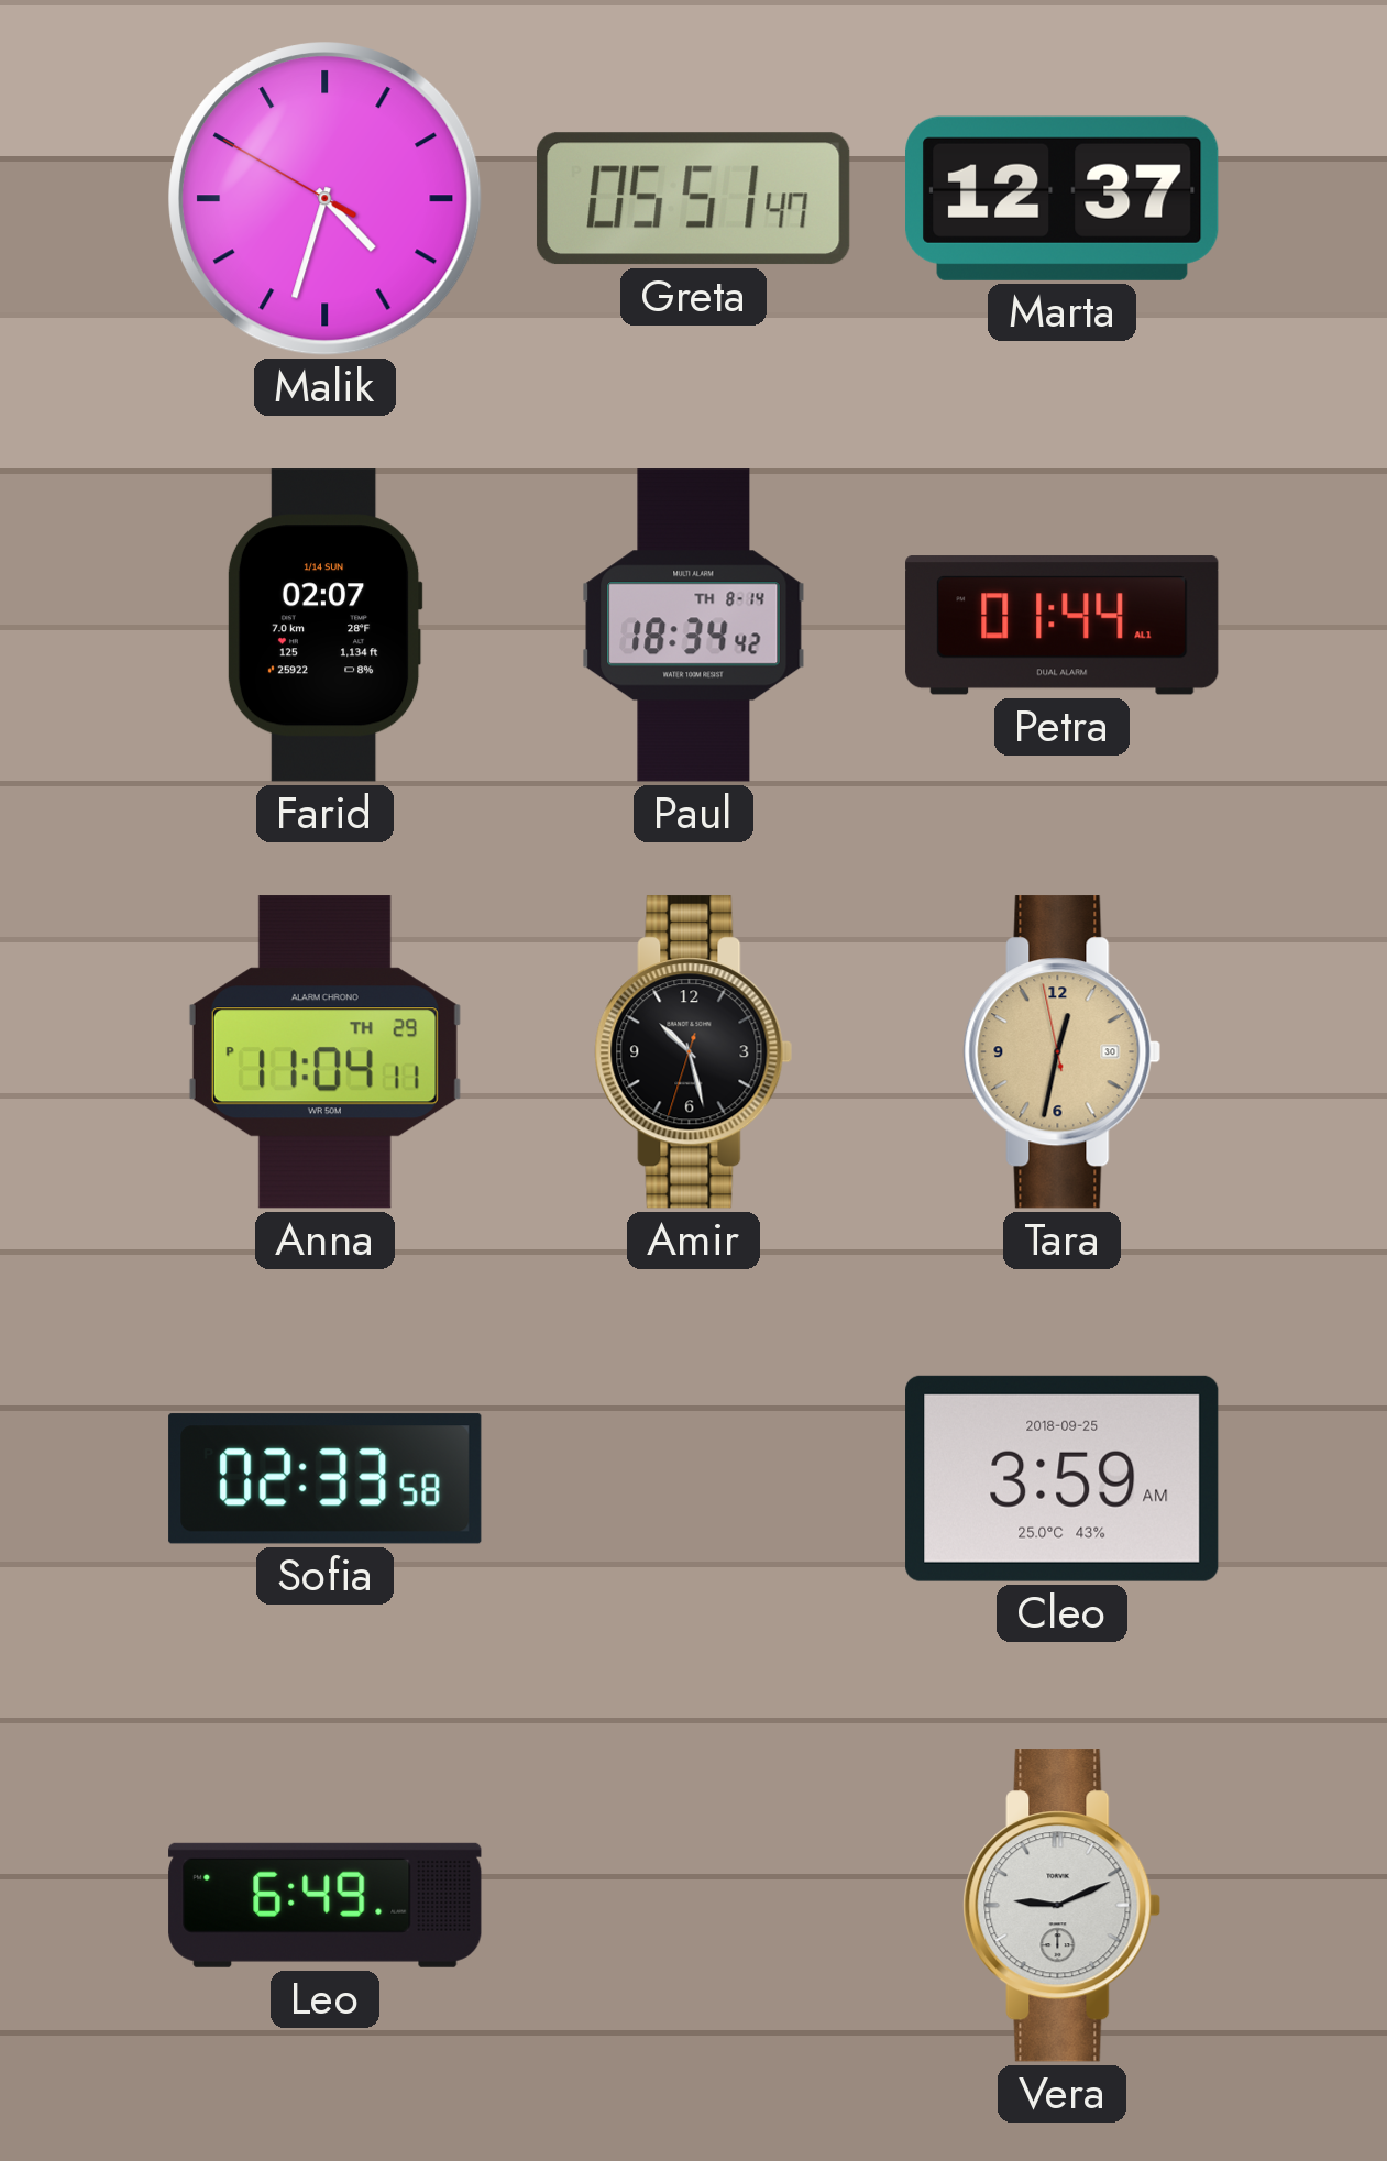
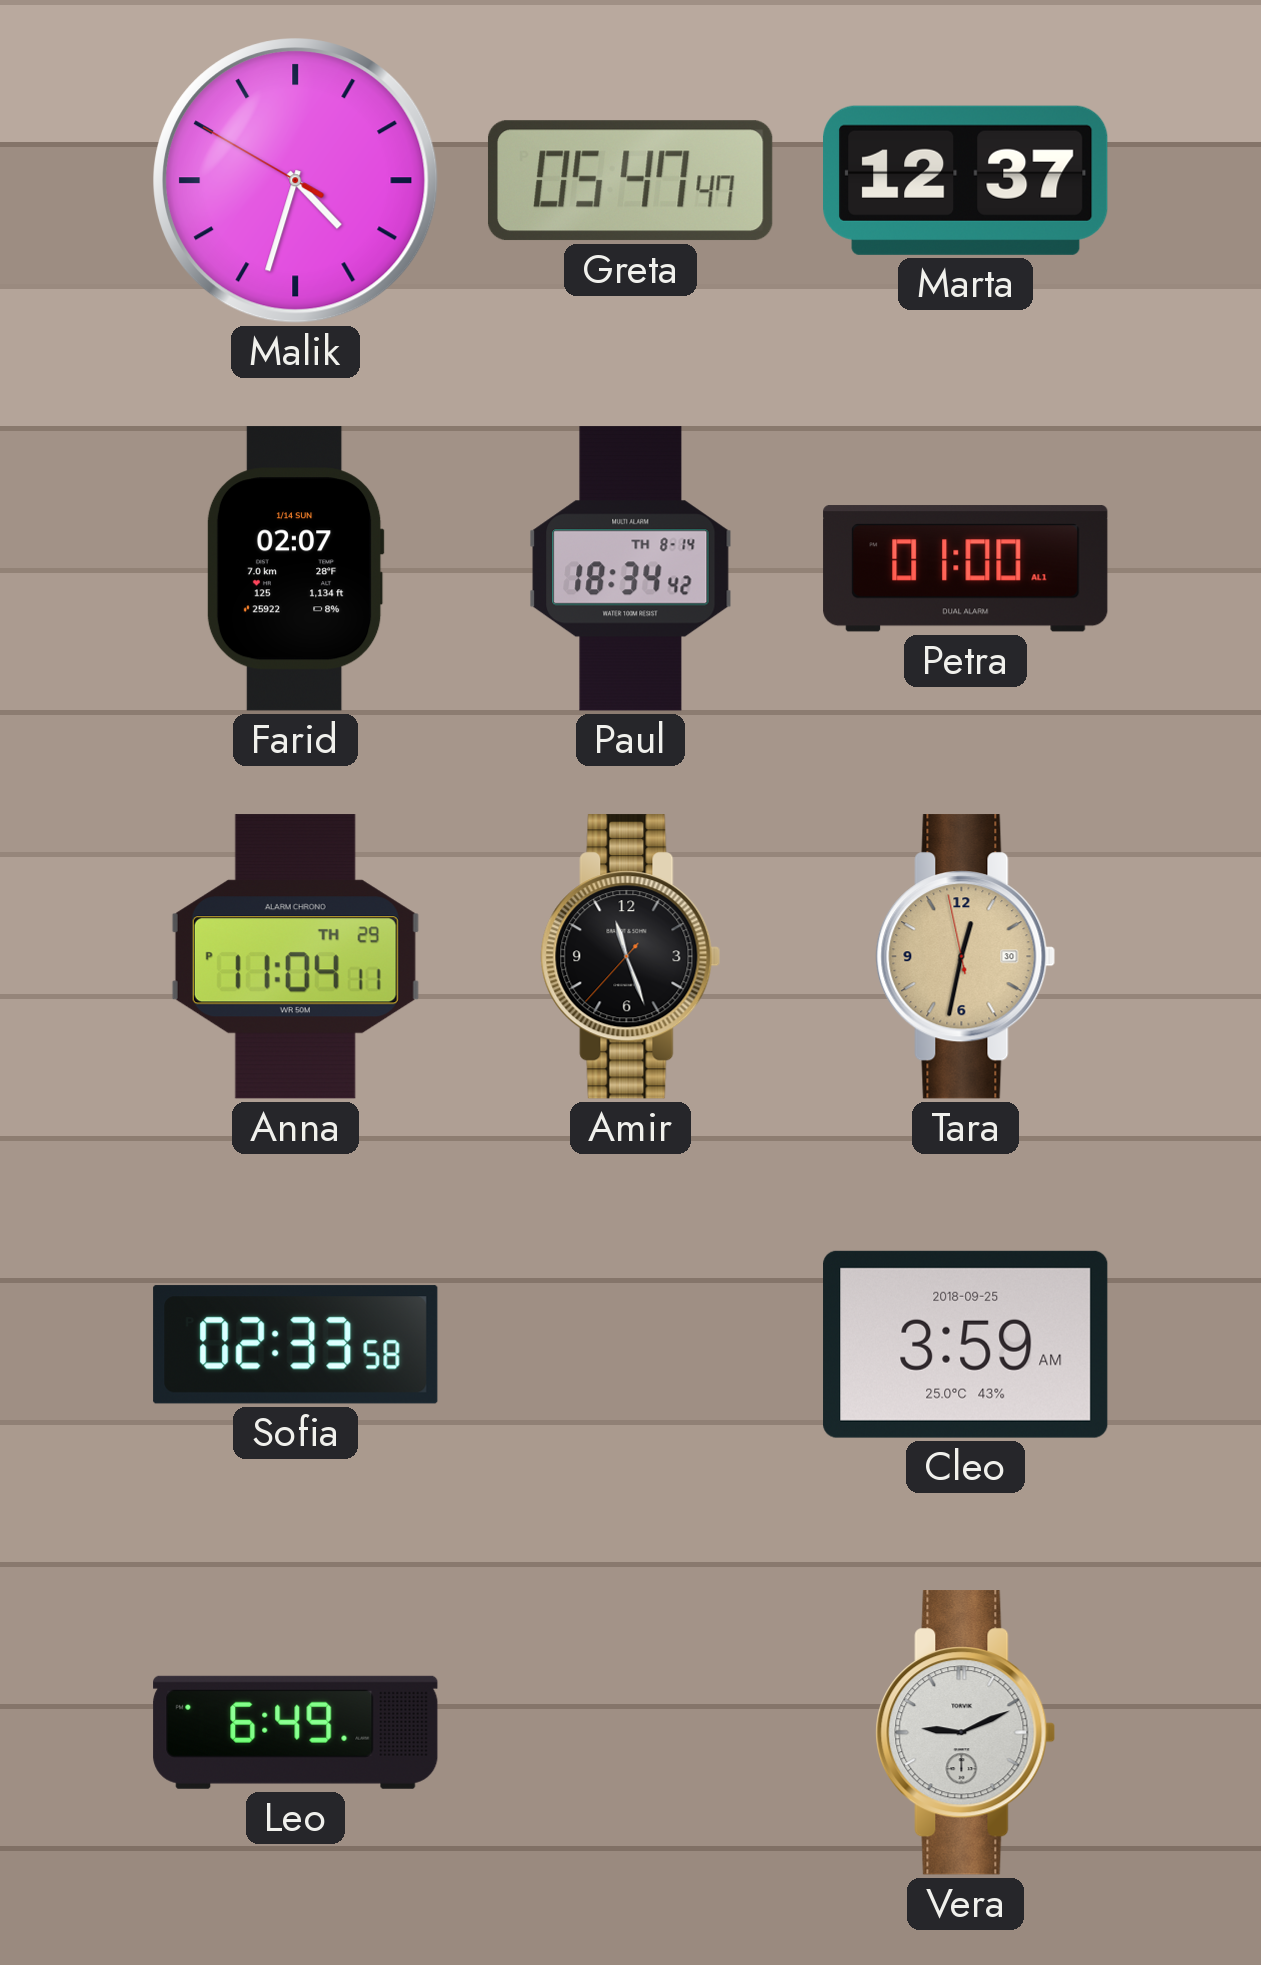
Greta: 05:51 -> 05:47 (630, 181)
Petra: 01:44 -> 01:00 (966, 569)
Amir: 10:27 -> 11:26 (631, 957)
